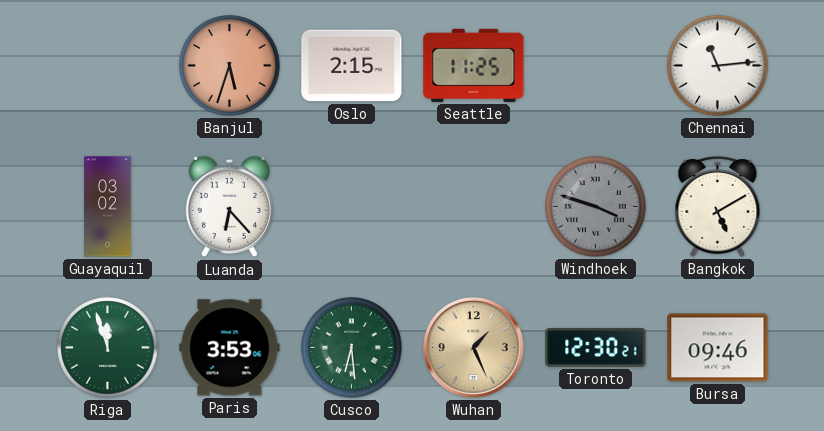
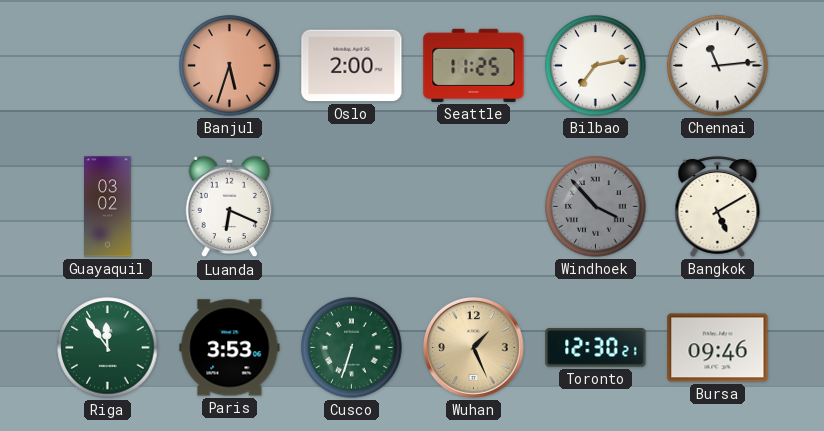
Oslo: 2:15 -> 2:00 (352, 66)
Bilbao: none -> 7:13 (596, 66)
Luanda: 6:23 -> 6:19 (229, 207)
Windhoek: 3:48 -> 3:53 (596, 207)
Riga: 11:57 -> 11:54 (108, 348)
Cusco: 6:29 -> 6:33 (352, 348)
